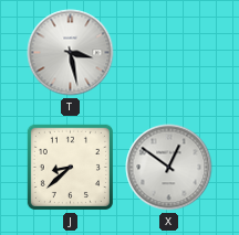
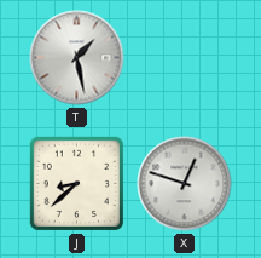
T: 3:28 -> 1:28 (77, 58)
X: 12:51 -> 12:48 (185, 184)
